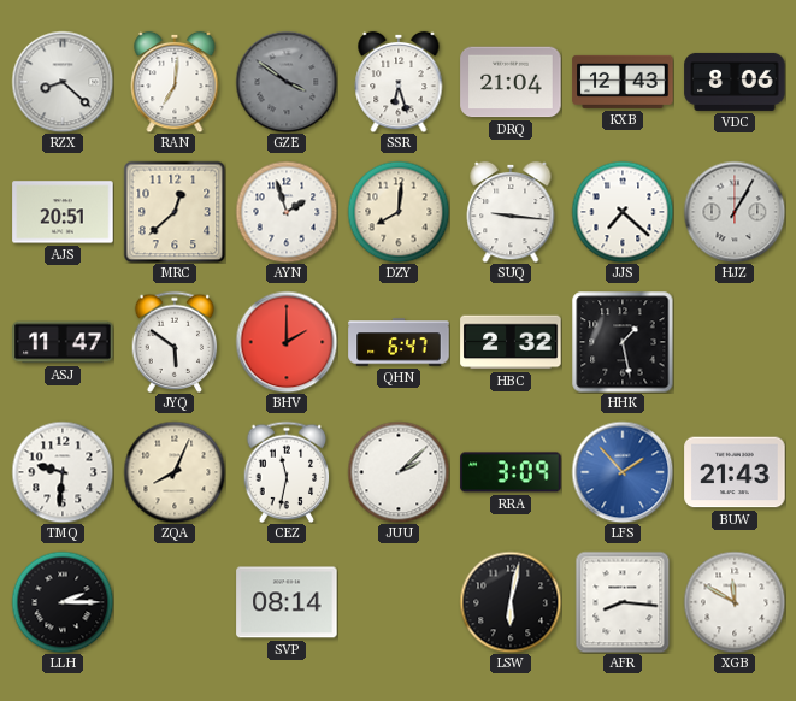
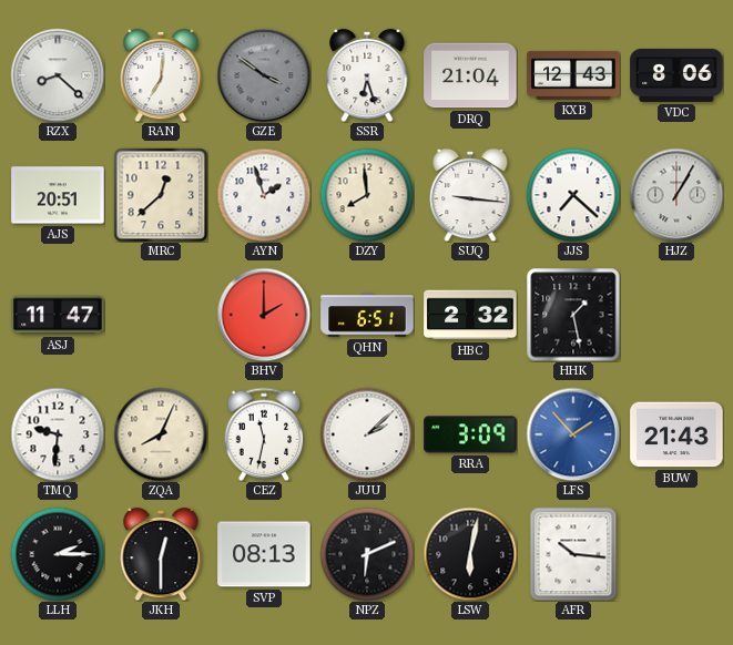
DZY: 8:01 -> 7:59 (367, 195)
JYQ: 5:51 -> none (175, 342)
QHN: 6:47 -> 6:51 (367, 315)
JKH: none -> 12:30 (161, 554)
SVP: 08:14 -> 08:13 (264, 554)
NPZ: none -> 6:11 (367, 554)
AFR: 8:16 -> 10:16 (573, 554)
XGB: 11:50 -> none (735, 602)
